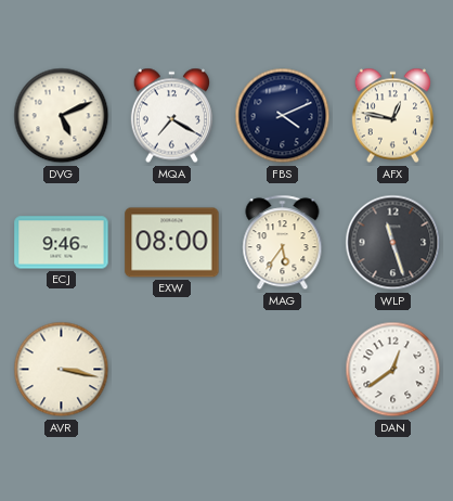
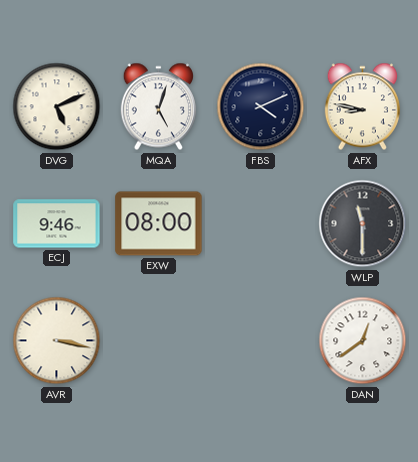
MQA: 7:20 -> 5:03 (158, 107)
AFX: 12:47 -> 8:47 (362, 107)
MAG: 5:36 -> none (283, 243)
WLP: 11:27 -> 11:30 (363, 224)
